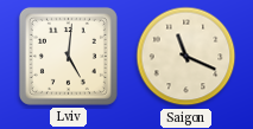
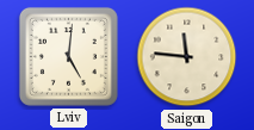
Saigon: 11:19 -> 11:46 (187, 57)
